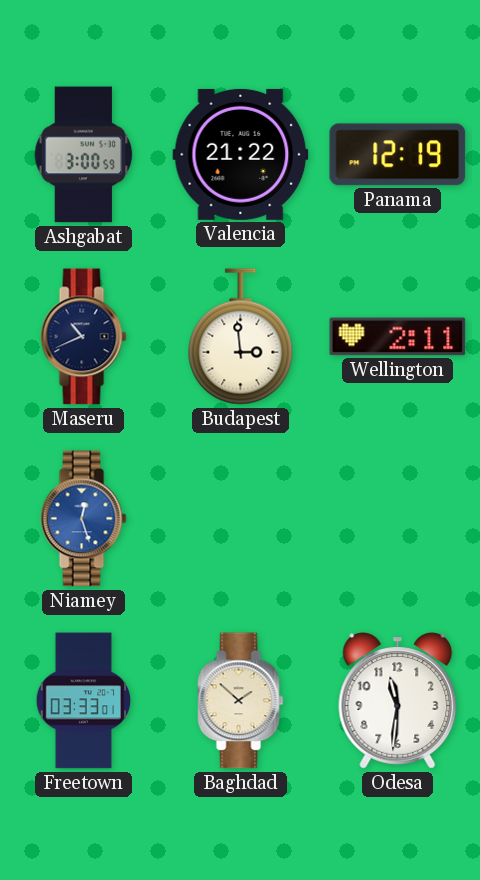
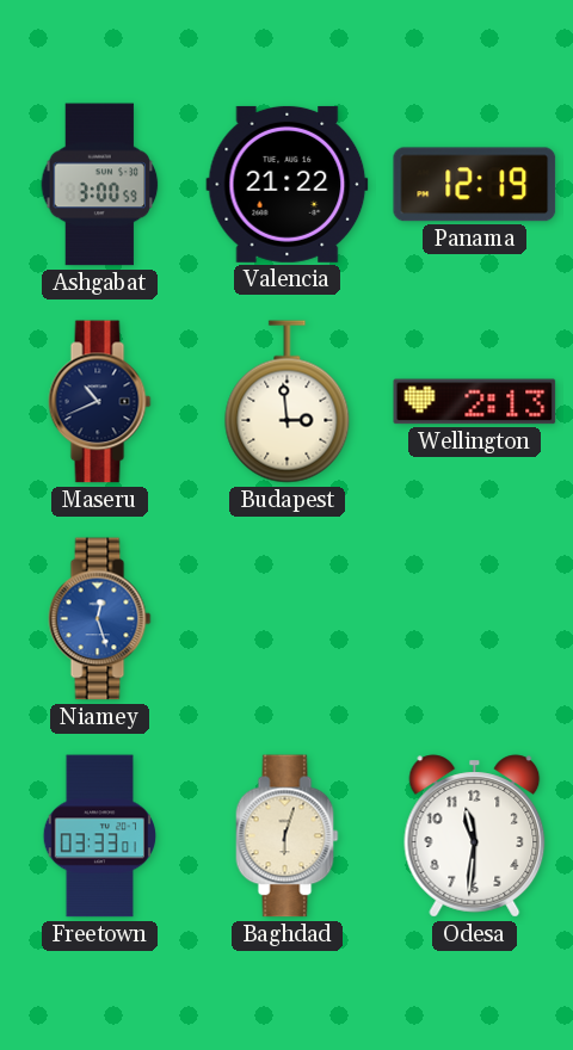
Wellington: 2:11 -> 2:13 (475, 402)
Baghdad: 1:52 -> 6:03 (288, 836)
